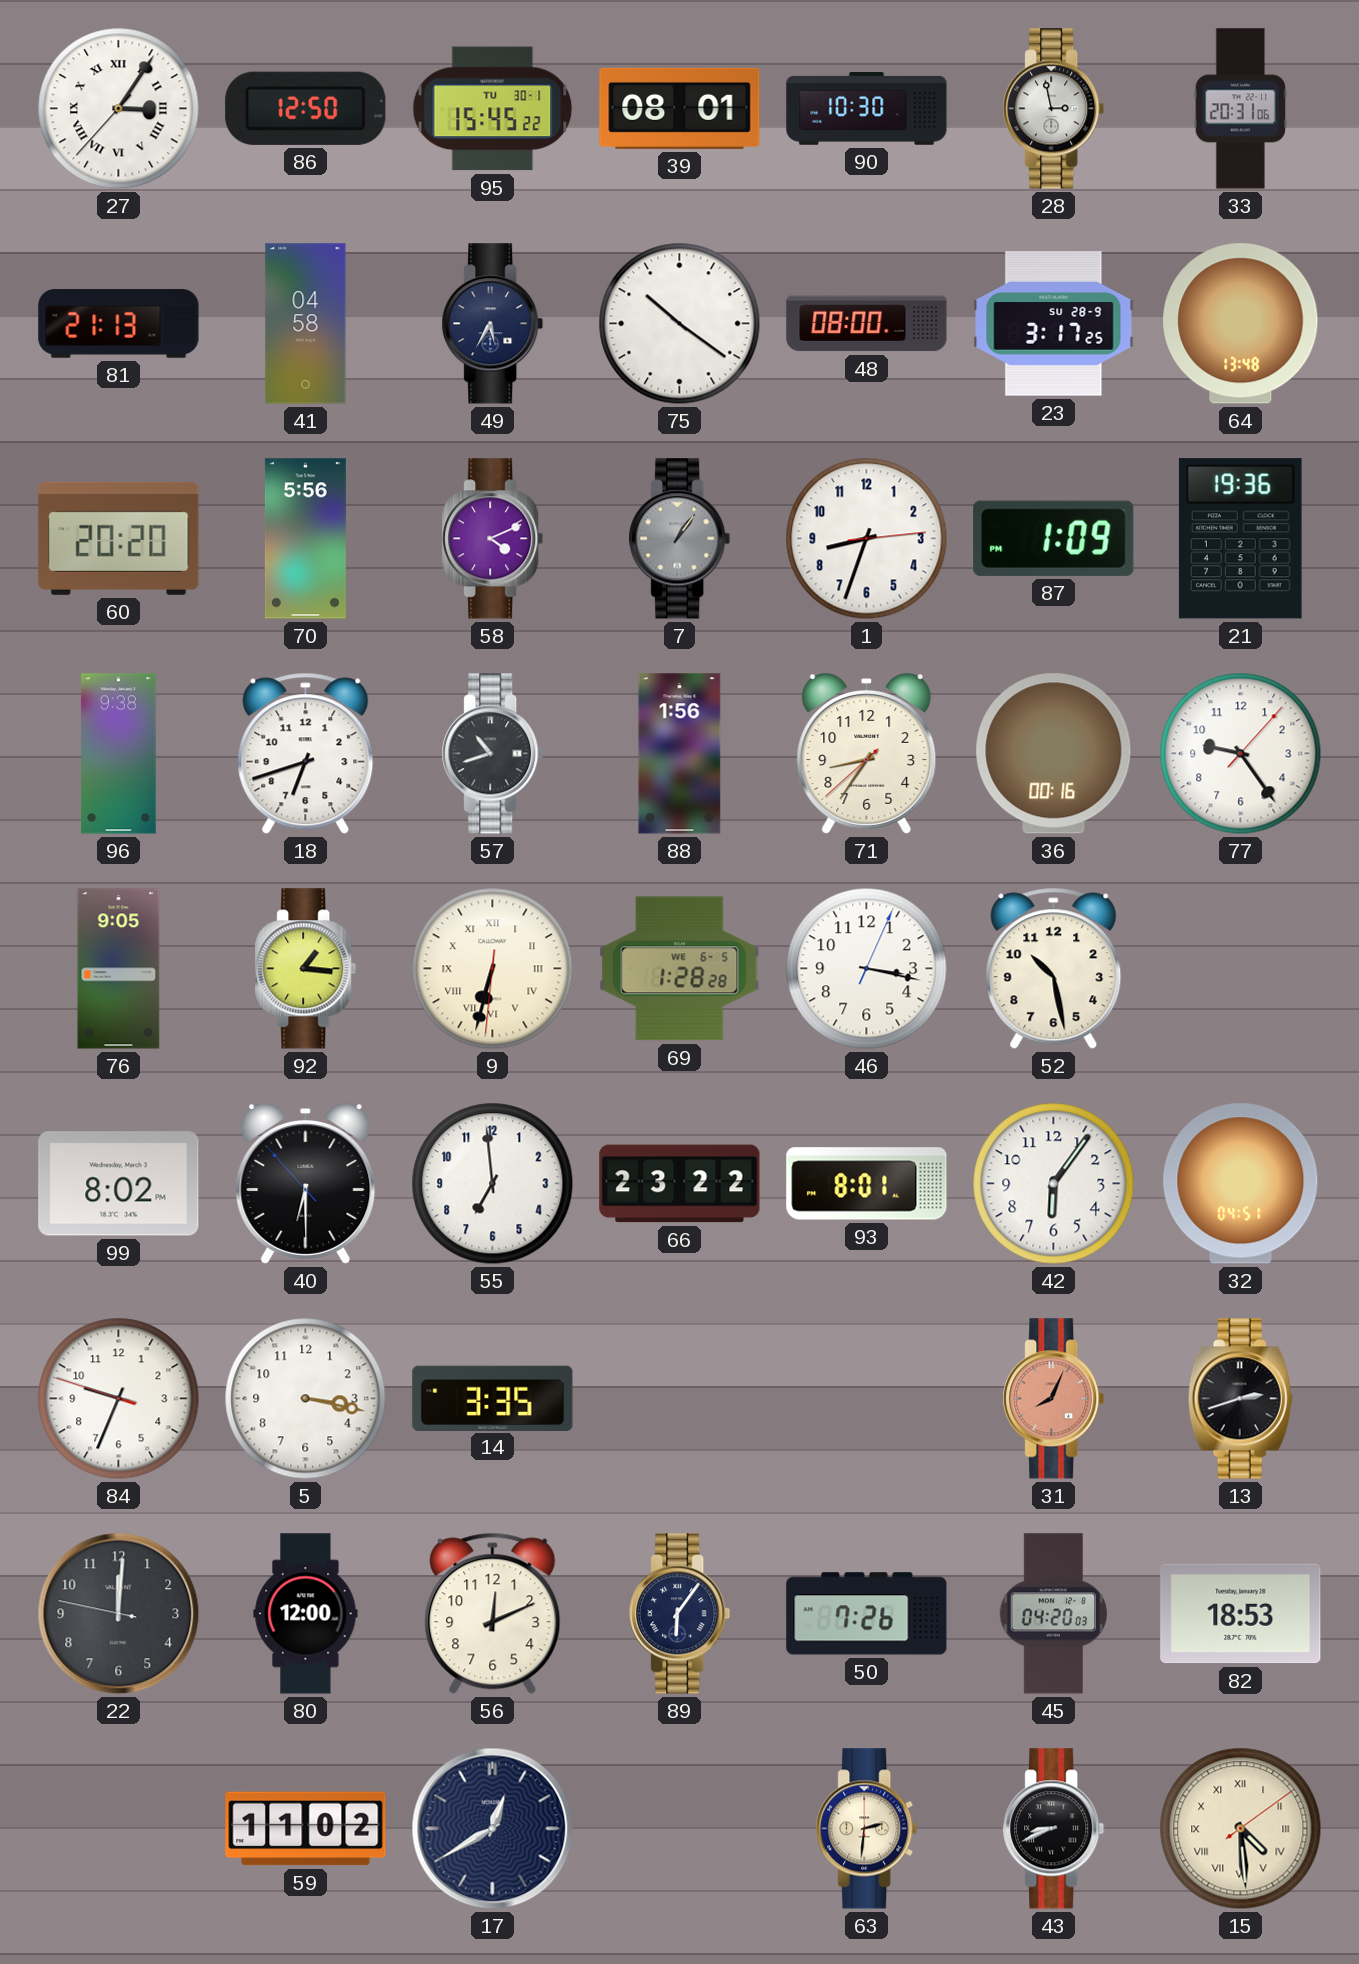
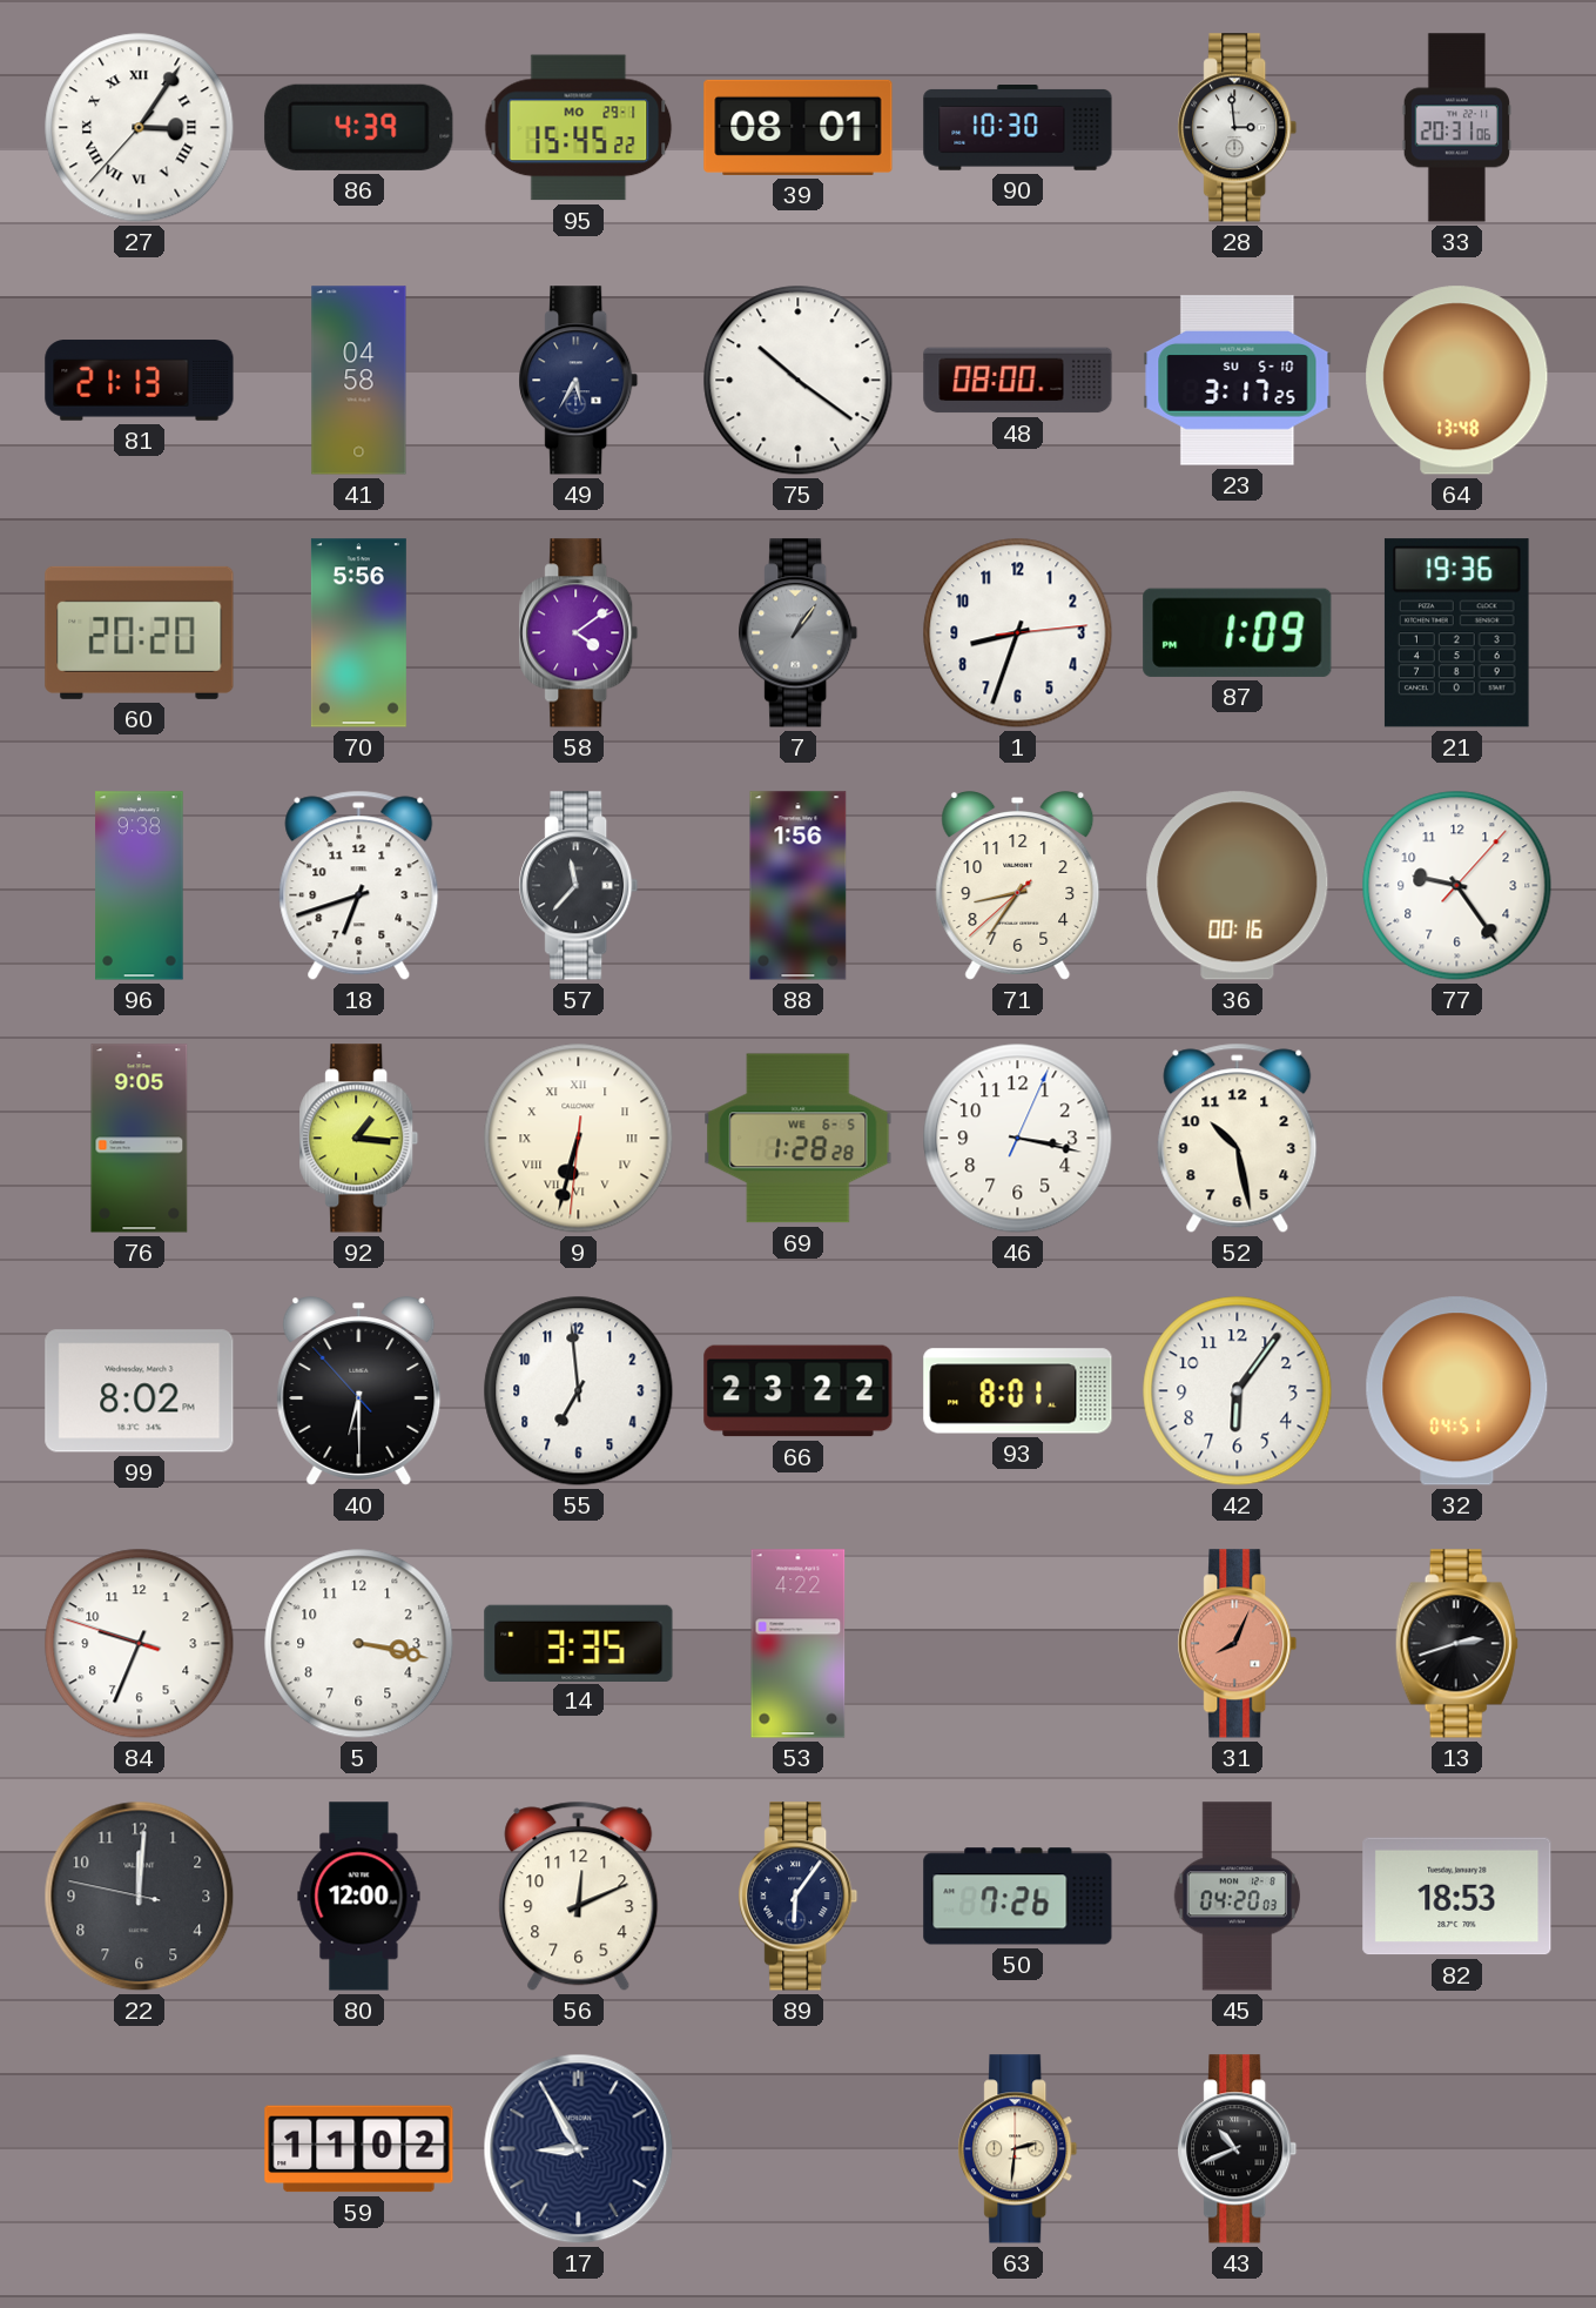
86: 12:50 -> 4:39 (359, 127)
95 date: TU 30-1 -> MO 29-1 (579, 128)
28: 2:58 -> 2:59 (1238, 128)
23 date: SU 28-9 -> SU 5-10 (1238, 381)
58: 4:11 -> 4:09 (579, 633)
57: 10:42 -> 11:37 (579, 886)
53: none -> 4:22 (799, 1644)
17: 12:40 -> 8:55 (579, 2149)
43: 8:41 -> 10:41 (1238, 2149)
15: 4:29 -> none (1241, 1829)
